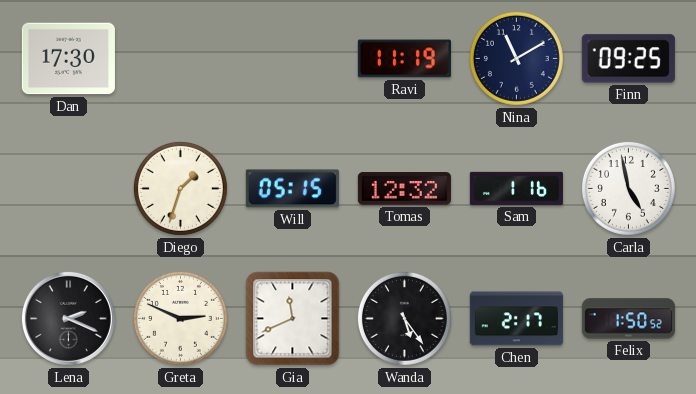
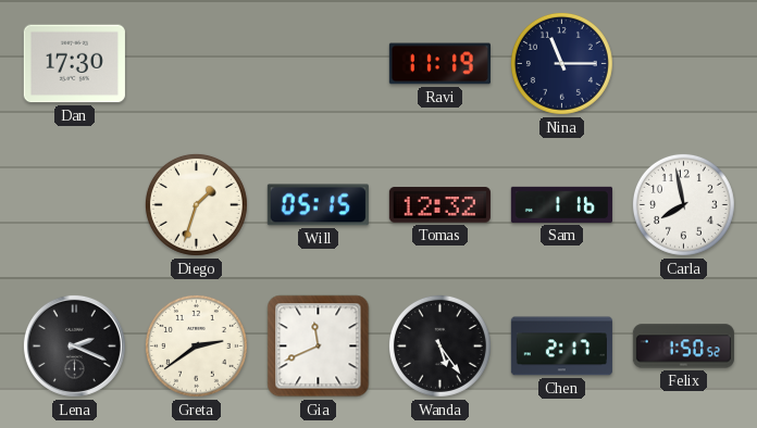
Nina: 11:10 -> 11:15 (561, 63)
Finn: 09:25 -> none (628, 59)
Carla: 4:58 -> 7:58 (683, 204)
Greta: 2:49 -> 2:39 (196, 345)
